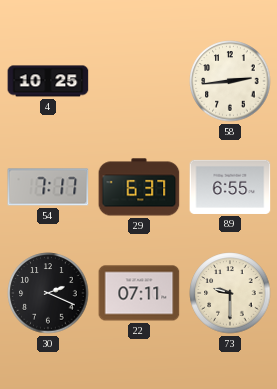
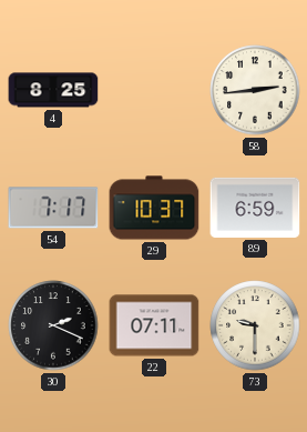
4: 10:25 -> 8:25 (53, 90)
29: 6:37 -> 10:37 (154, 208)
89: 6:55 -> 6:59 (255, 208)
